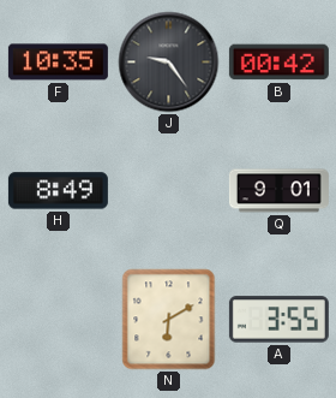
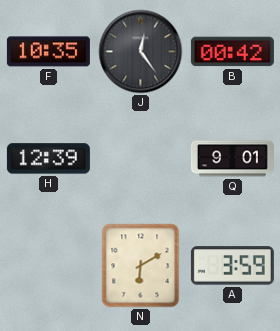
J: 9:24 -> 12:24 (141, 52)
H: 8:49 -> 12:39 (48, 159)
A: 3:55 -> 3:59 (232, 266)
